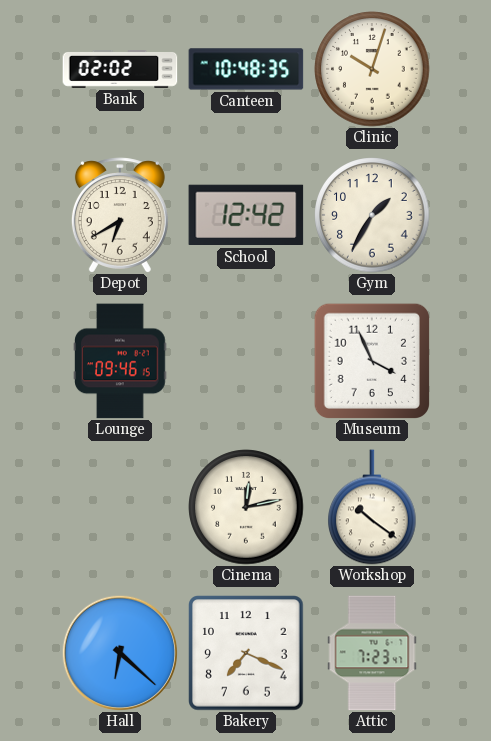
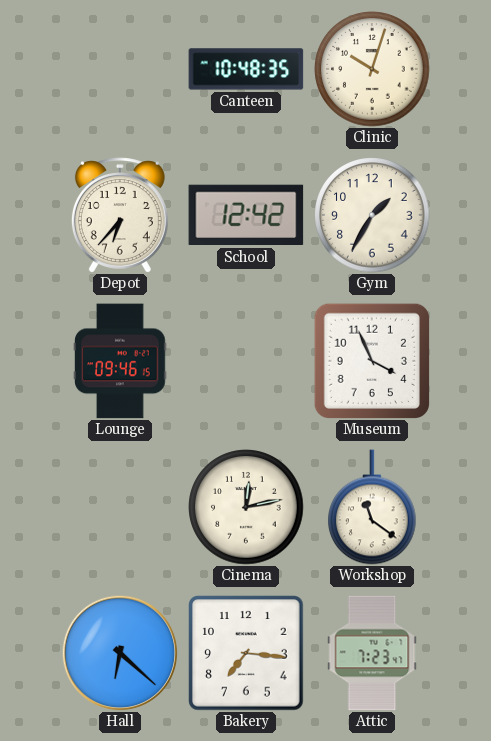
Bank: 02:02 -> none (120, 70)
Depot: 6:40 -> 6:37 (120, 215)
Workshop: 10:21 -> 11:21 (373, 507)
Bakery: 7:19 -> 7:16 (246, 653)
